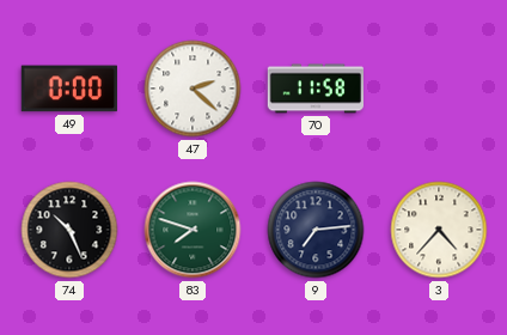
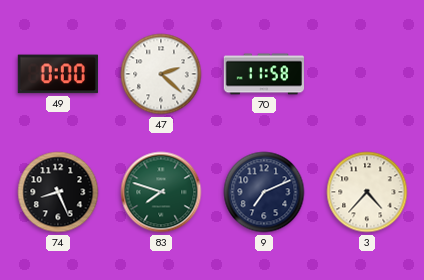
74: 10:26 -> 8:26 (58, 192)
9: 7:14 -> 7:11 (264, 192)
